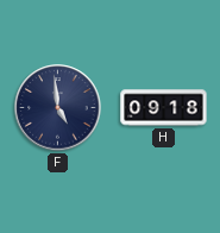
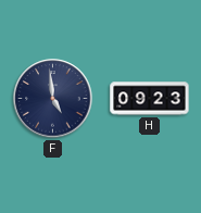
H: 09:18 -> 09:23 (150, 99)
